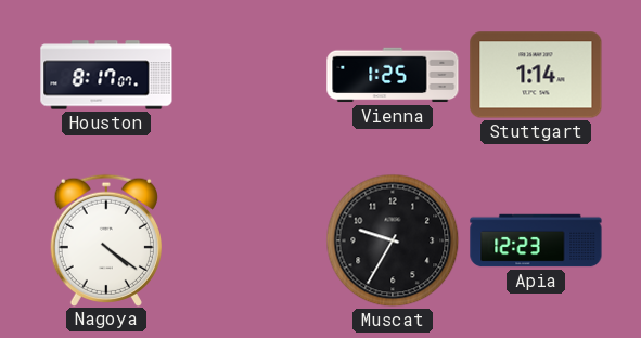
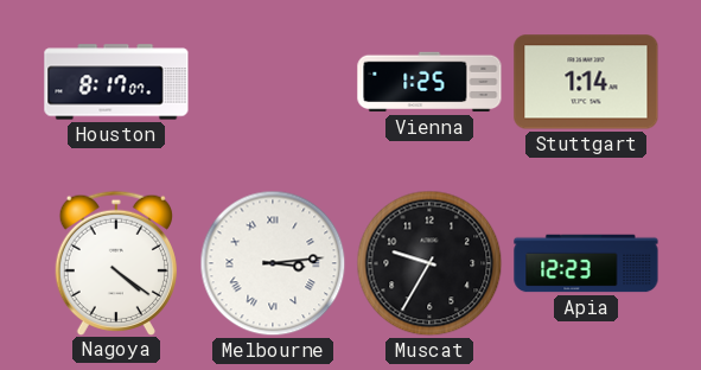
Melbourne: none -> 3:14 (273, 263)
